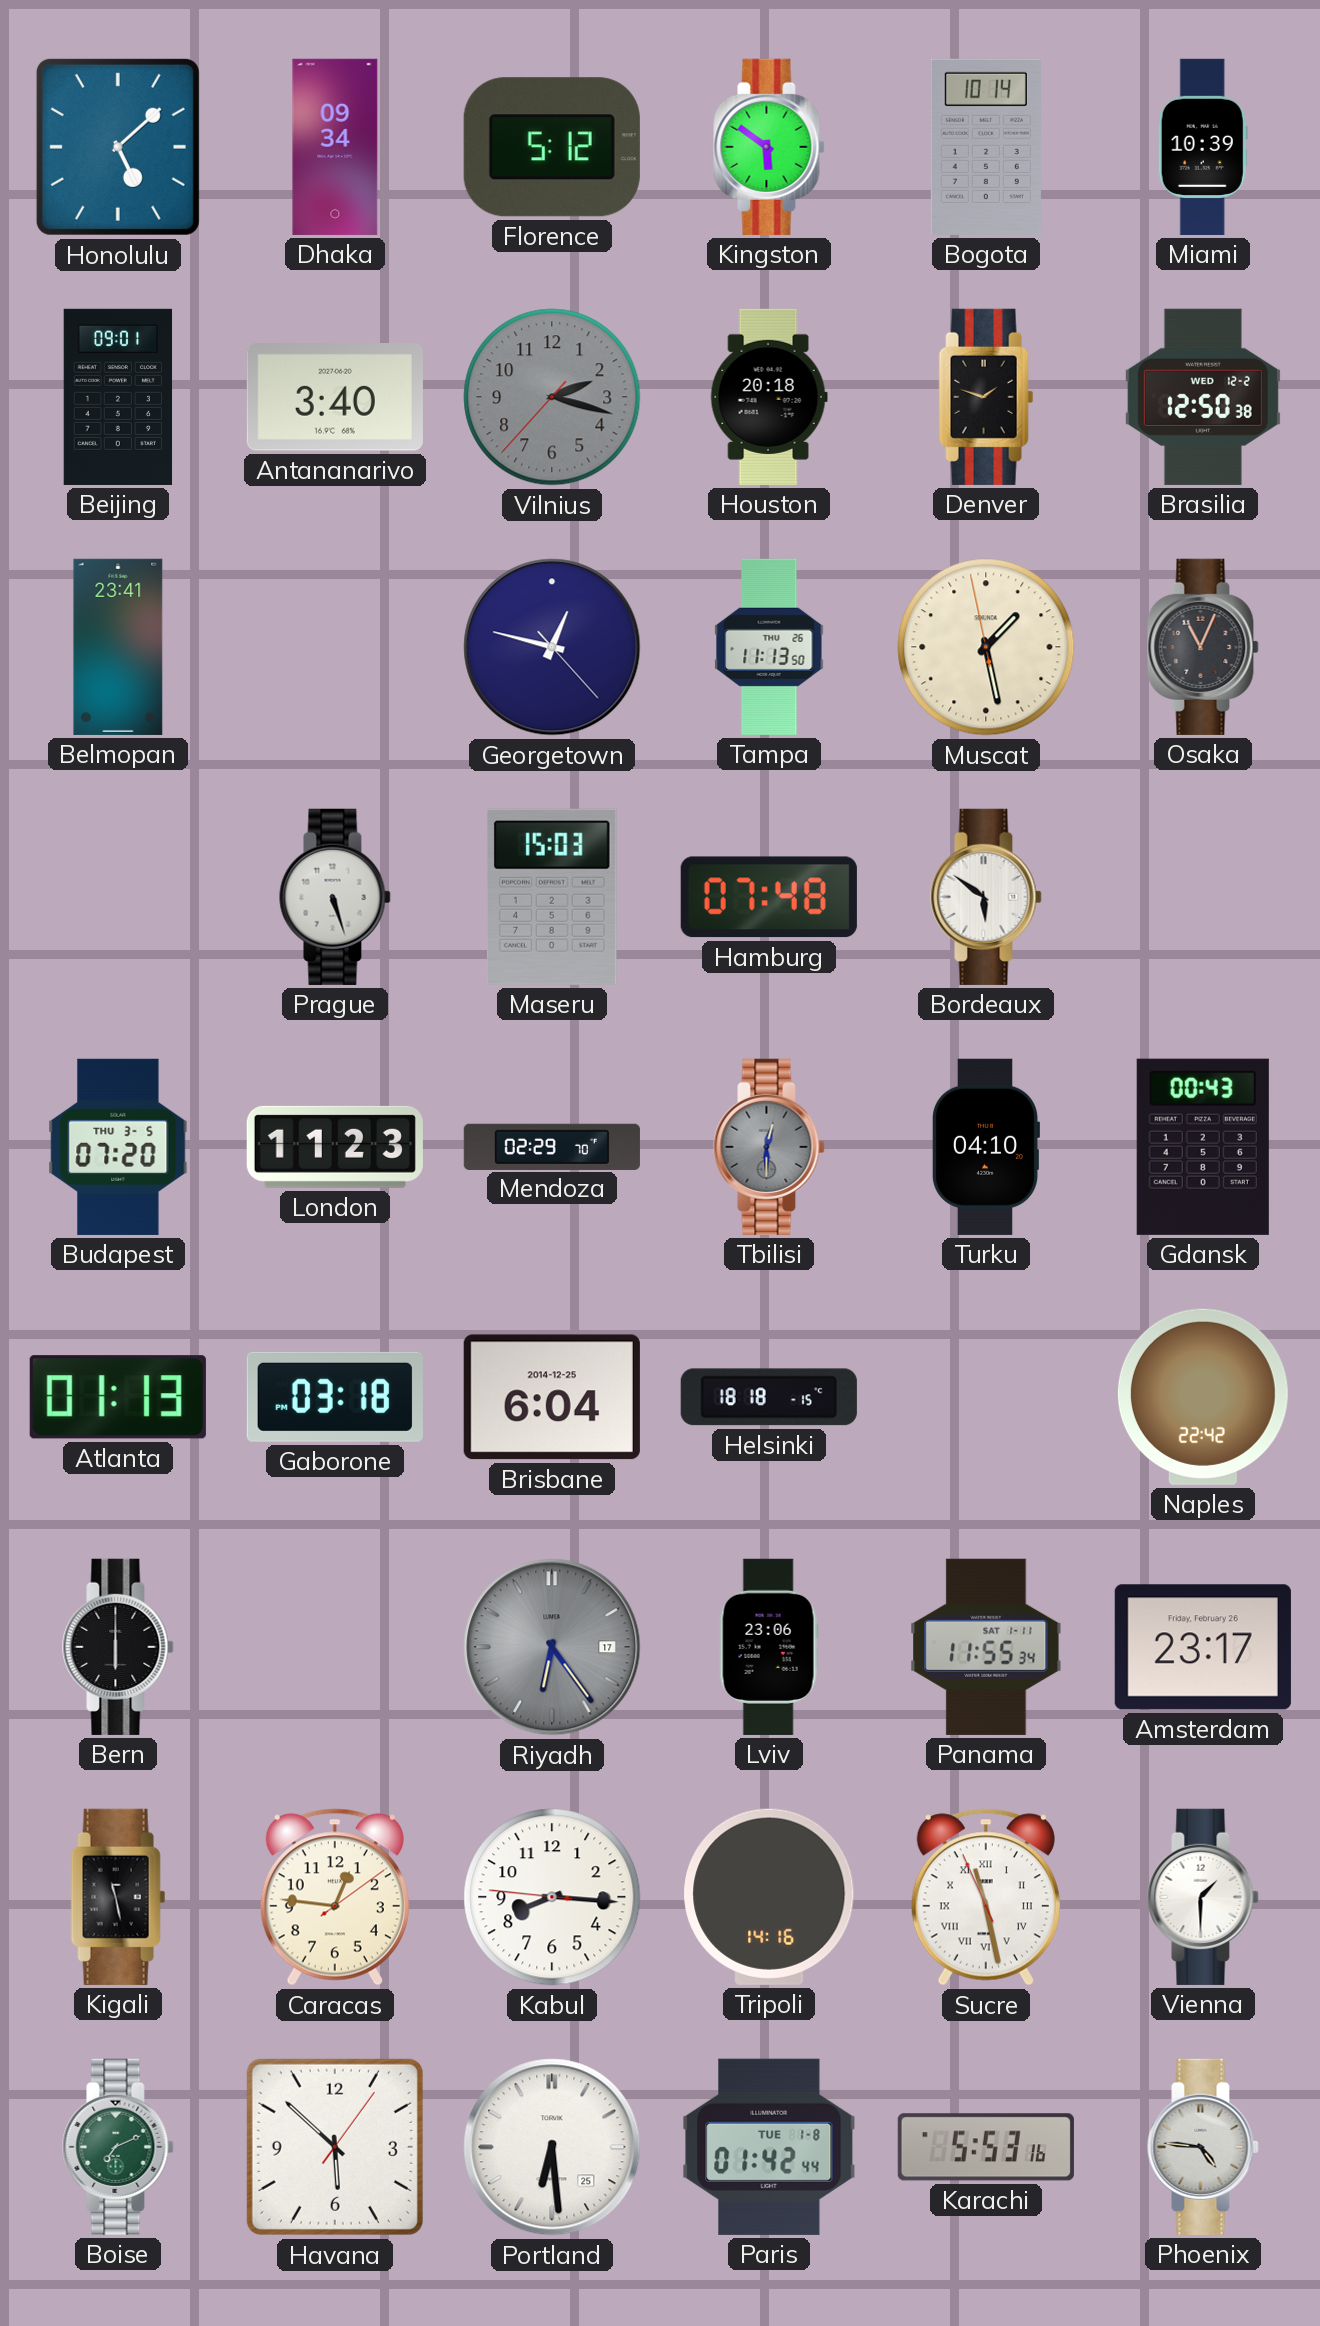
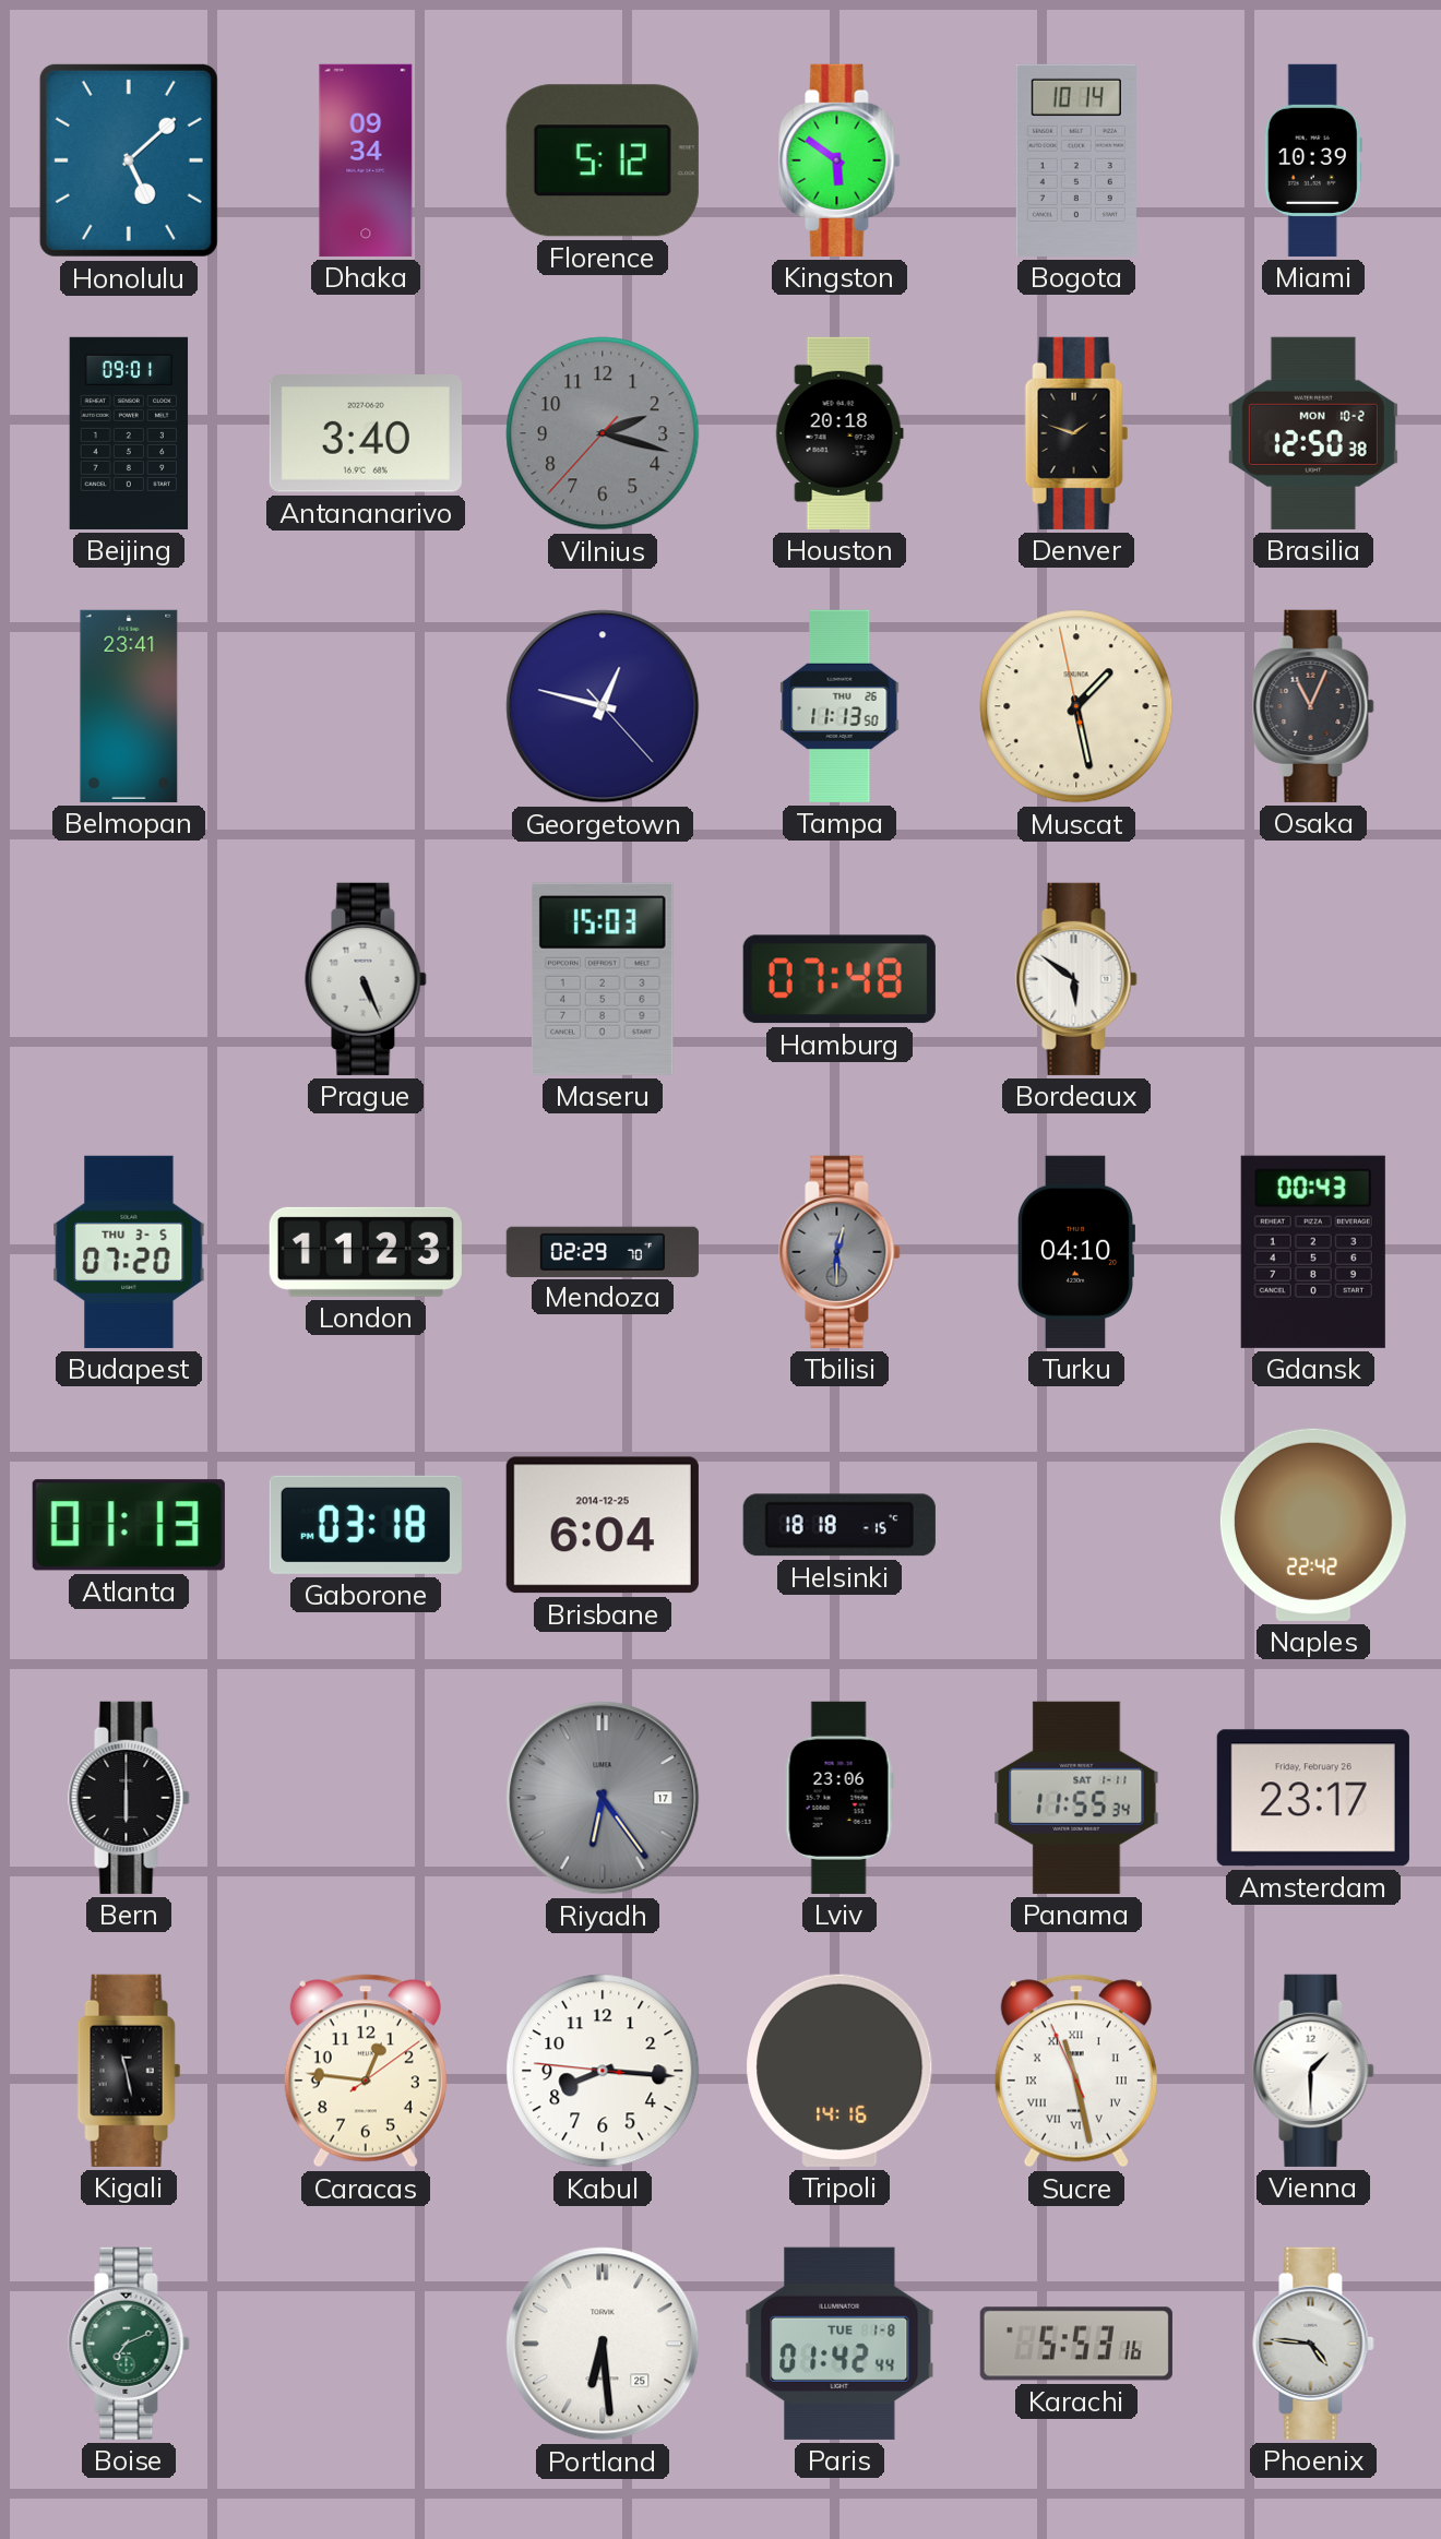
Brasilia date: WED 12-2 -> MON 10-2 (1313, 433)
Prague: 5:27 -> 5:26 (366, 979)
Havana: 5:52 -> none (335, 2147)
